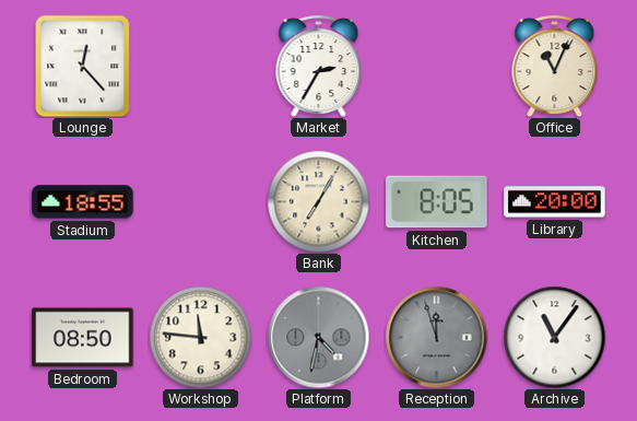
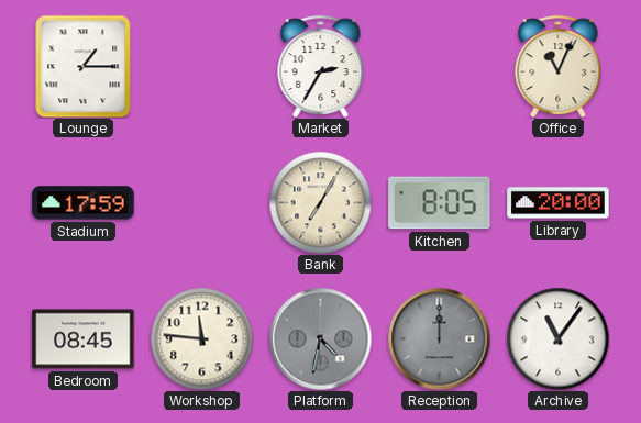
Lounge: 12:23 -> 1:15 (84, 66)
Stadium: 18:55 -> 17:59 (84, 203)
Bedroom: 08:50 -> 08:45 (84, 339)
Reception: 11:57 -> 12:00 (439, 338)
